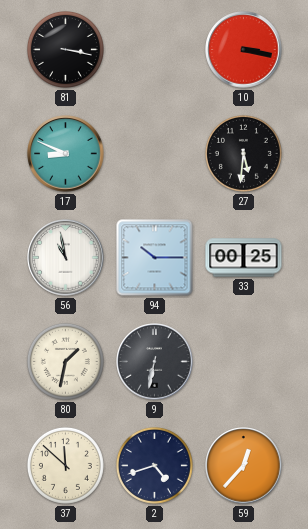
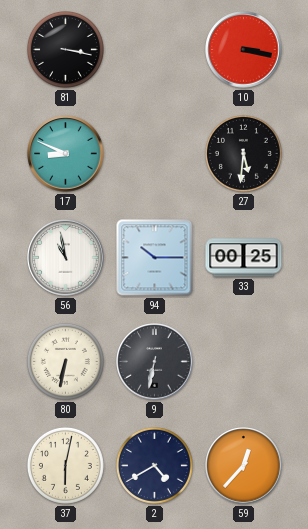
80: 1:32 -> 6:32 (65, 361)
37: 11:52 -> 6:02 (65, 465)
2: 4:42 -> 4:40 (154, 465)
